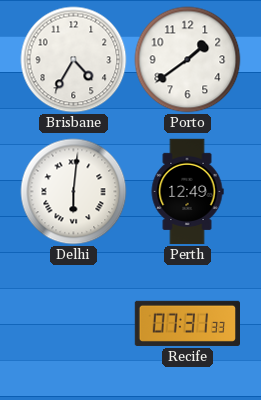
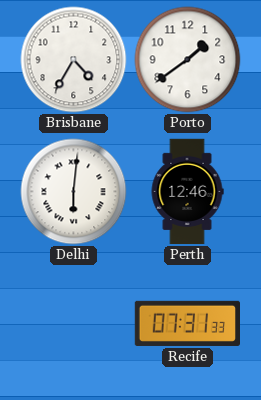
Perth: 12:49 -> 12:46 (187, 192)
